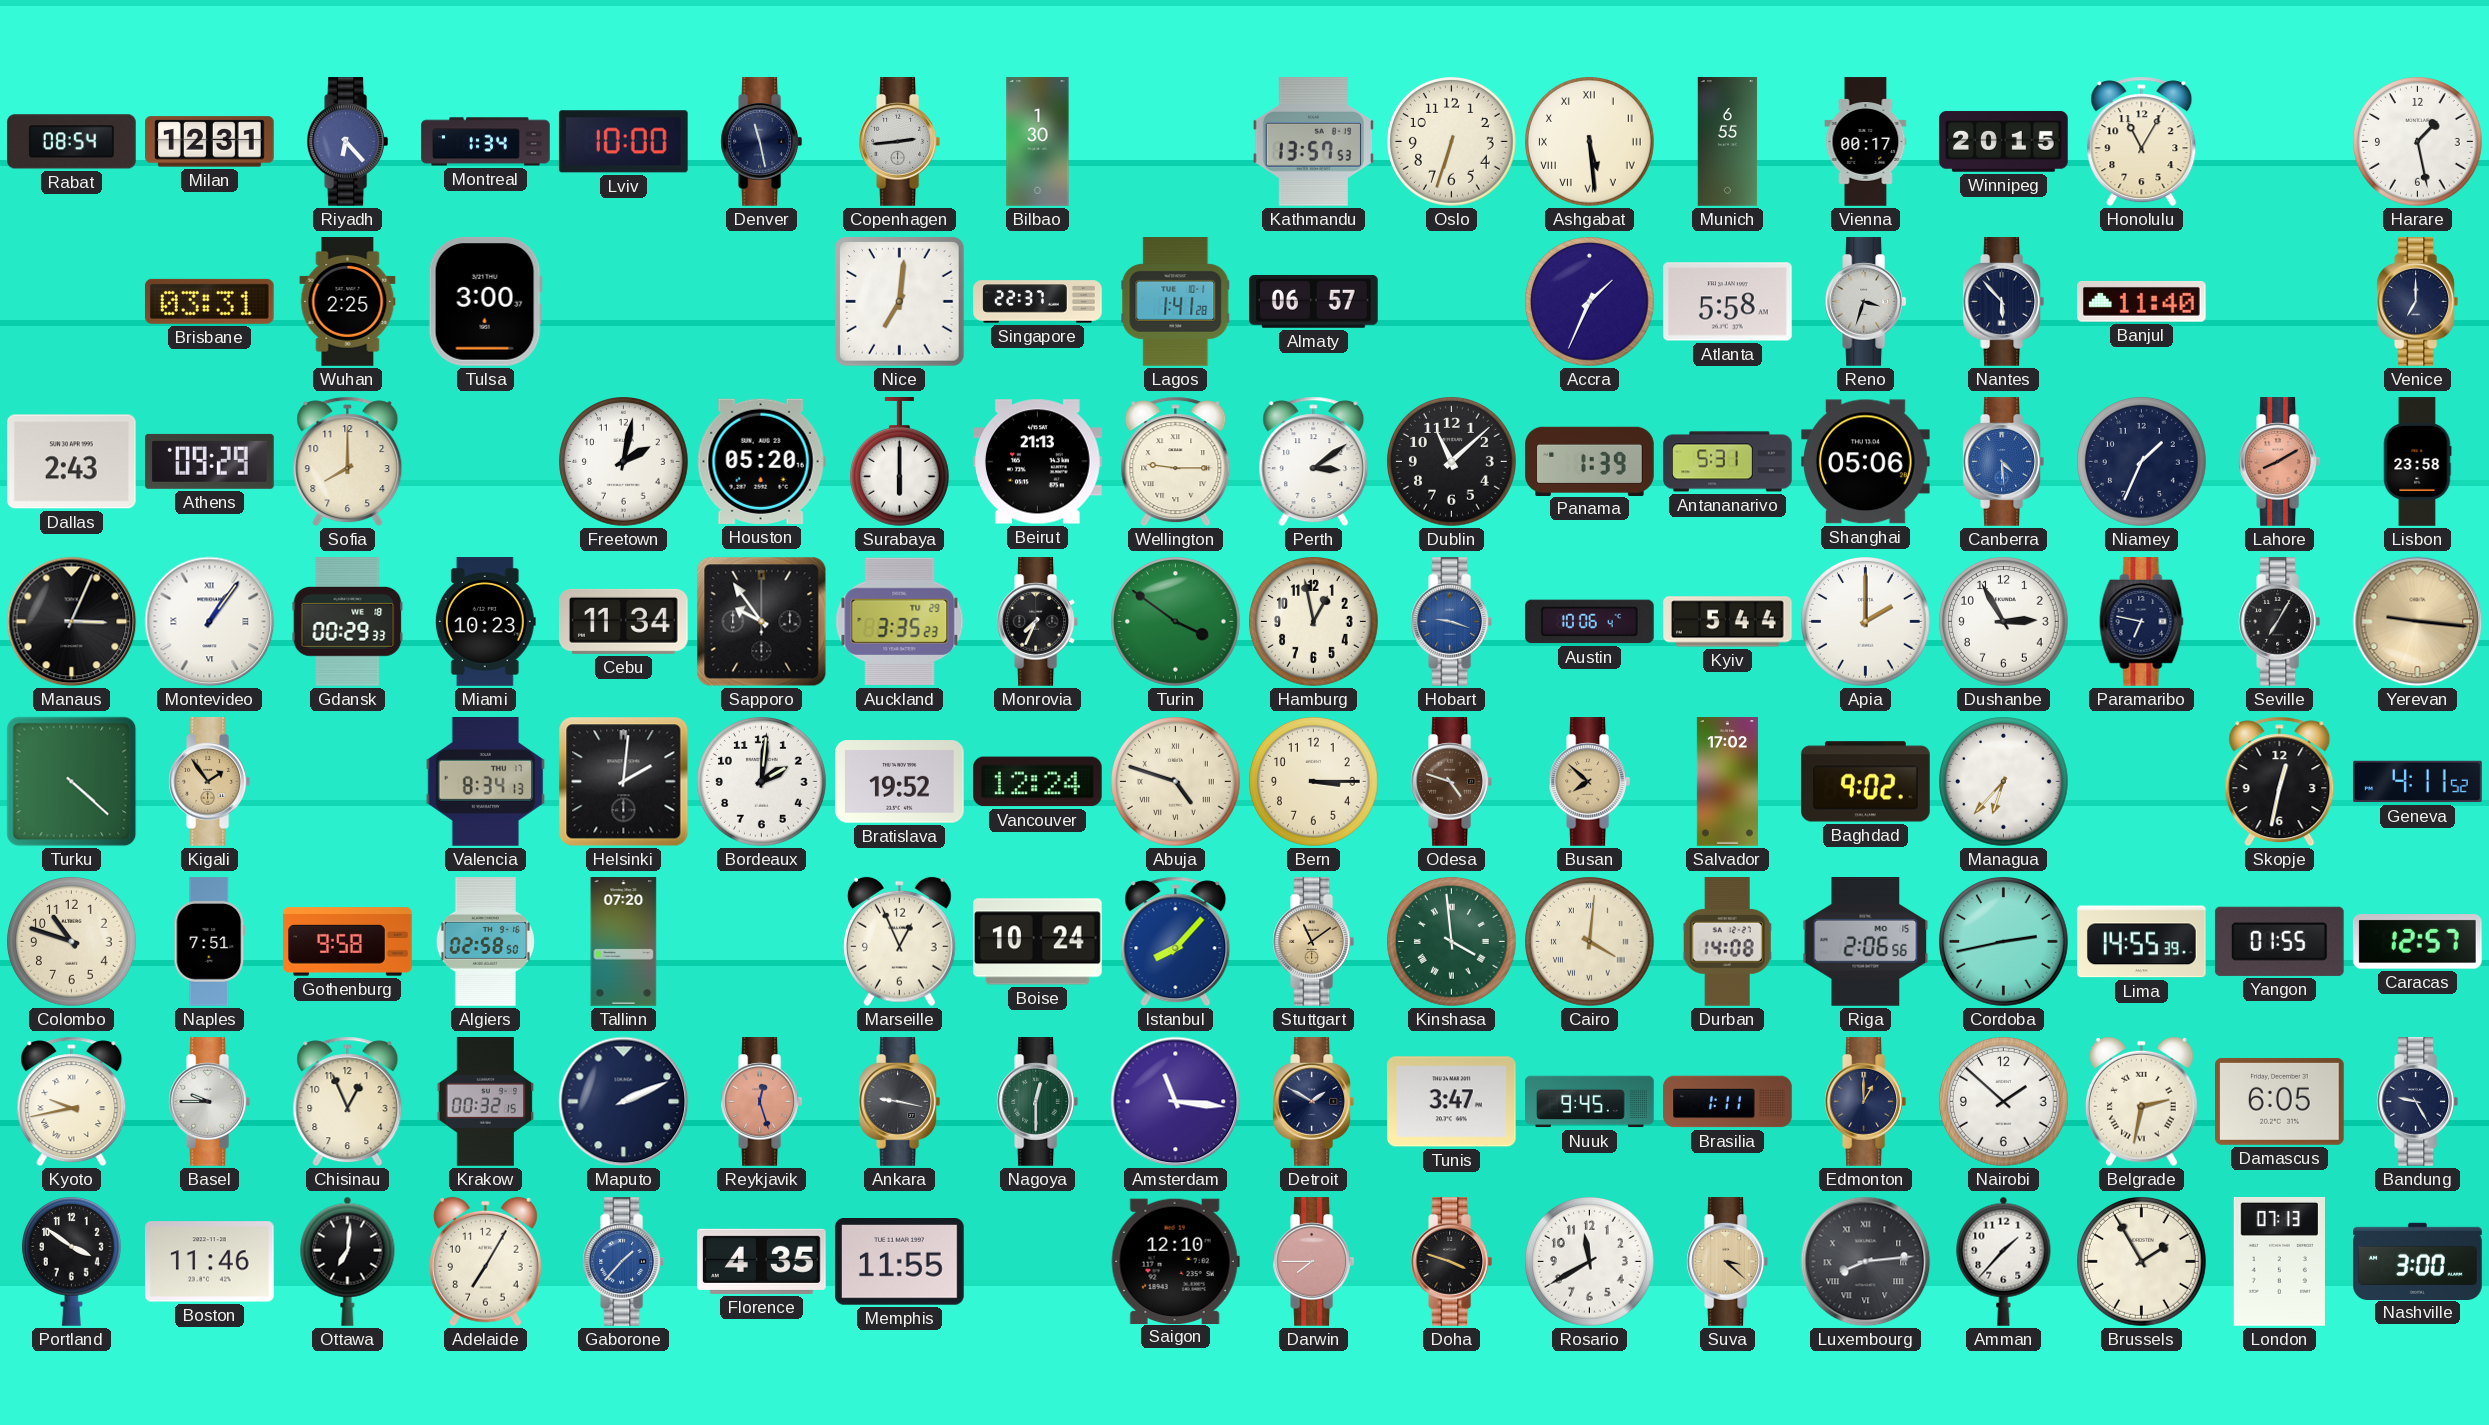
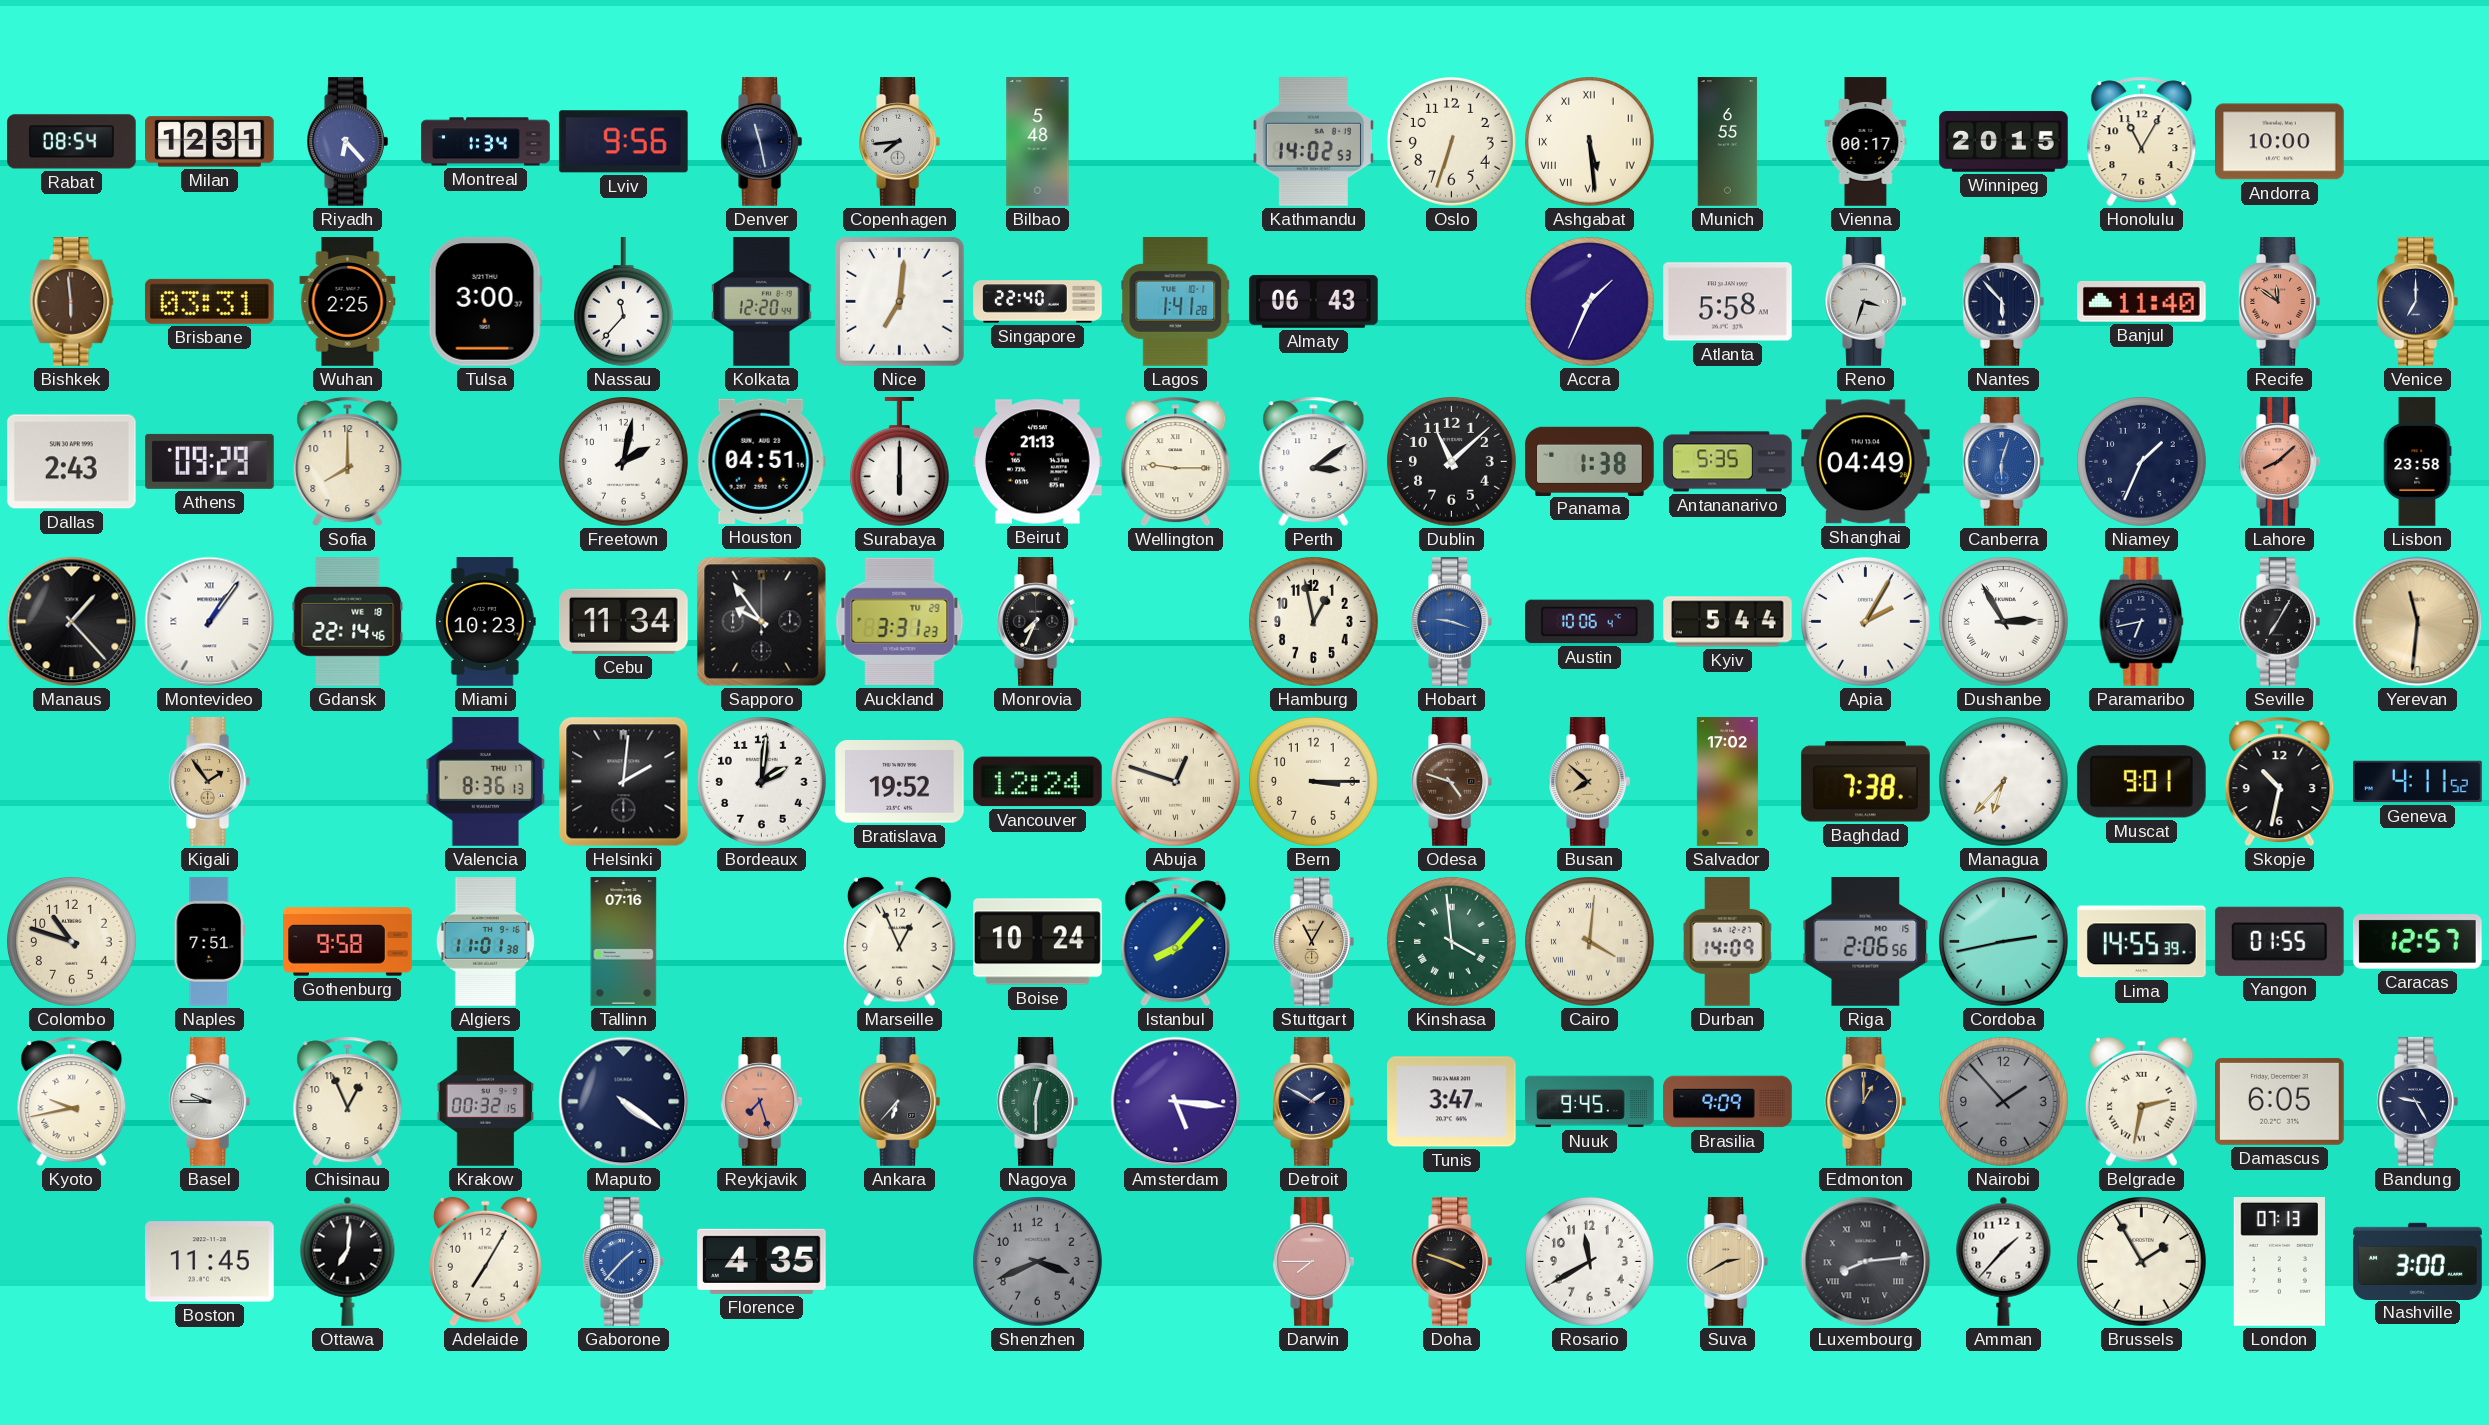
Lviv: 10:00 -> 9:56 (623, 142)
Copenhagen: 2:44 -> 7:44 (899, 142)
Bilbao: 1:30 -> 5:48 (1038, 142)
Kathmandu: 13:57 -> 14:02 (1313, 142)
Andorra: none -> 10:00 (2280, 142)
Harare: 1:28 -> none (2418, 142)
Bishkek: none -> 5:59 (72, 302)
Nassau: none -> 11:37 (623, 302)
Kolkata: none -> 12:20 (762, 302)
Singapore: 22:37 -> 22:40 (1038, 302)
Almaty: 06:57 -> 06:43 (1314, 301)
Recife: none -> 11:51 (2279, 302)
Houston: 05:20 -> 04:51 (761, 461)
Panama: 1:39 -> 1:38 (1590, 461)
Antananarivo: 5:31 -> 5:35 (1728, 462)
Shanghai: 05:06 -> 04:49 (1866, 462)
Canberra: 4:29 -> 6:03 (2003, 462)
Lahore: 8:10 -> 8:08 (2279, 462)
Manaus: 3:04 -> 1:23 (72, 622)
Gdansk: 00:29 -> 22:14 (348, 622)
Auckland: 3:35 -> 3:31 (900, 622)
Turin: 3:51 -> none (1176, 622)
Apia: 2:00 -> 2:05 (1866, 622)
Dushanbe numerals: Arabic -> Roman (2004, 622)
Paramaribo: 6:47 -> 6:43 (2142, 622)
Yerevan: 9:16 -> 11:31 (2418, 622)
Turku: 4:22 -> none (72, 782)
Valencia: 8:34 -> 8:36 (486, 782)
Abuja: 4:48 -> 12:48 (1176, 782)
Baghdad: 9:02 -> 7:38 (1866, 782)
Muscat: none -> 9:01 (2141, 782)
Skopje: 12:32 -> 10:32 (2280, 782)
Algiers: 02:58 -> 11:01 (485, 942)
Tallinn: 07:20 -> 07:16 (624, 942)
Stuttgart: 11:09 -> 11:05 (1313, 942)
Durban: 14:08 -> 14:09 (1728, 942)
Maputo: 2:11 -> 4:21 (624, 1102)
Reykjavik: 12:27 -> 7:27 (761, 1102)
Ankara: 9:17 -> 6:37 (899, 1102)
Amsterdam: 11:16 -> 5:16 (1176, 1102)
Brasilia: 1:11 -> 9:09 (1728, 1102)
Nairobi: 1:52 -> 1:53 (2004, 1102)
Nairobi dial: white -> grey (2004, 1102)
Portland: 3:51 -> none (71, 1262)
Boston: 11:46 -> 11:45 (210, 1262)
Memphis: 11:55 -> none (900, 1262)
Shenzhen: none -> 3:41 (1038, 1262)
Saigon: 12:10 -> none (1175, 1261)
Suva: 3:22 -> 2:40 (1727, 1262)
